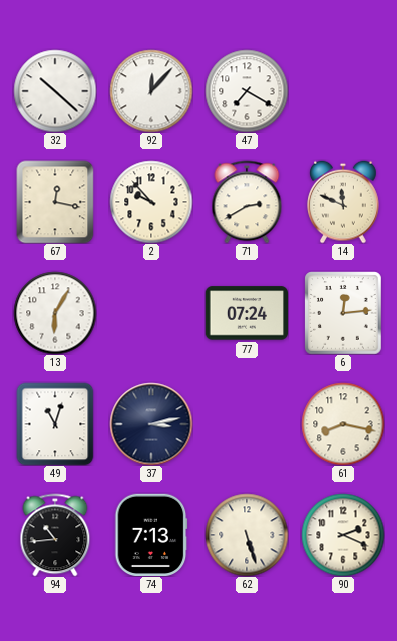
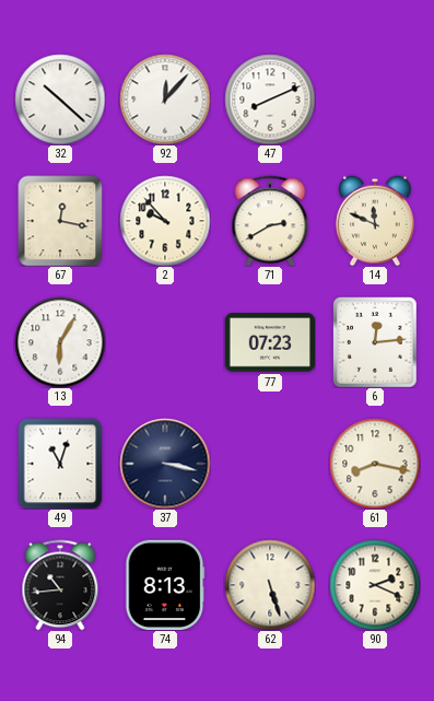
47: 7:20 -> 8:11 (270, 100)
77: 07:24 -> 07:23 (270, 342)
37: 3:13 -> 3:17 (165, 464)
74: 7:13 -> 8:13 (165, 584)
